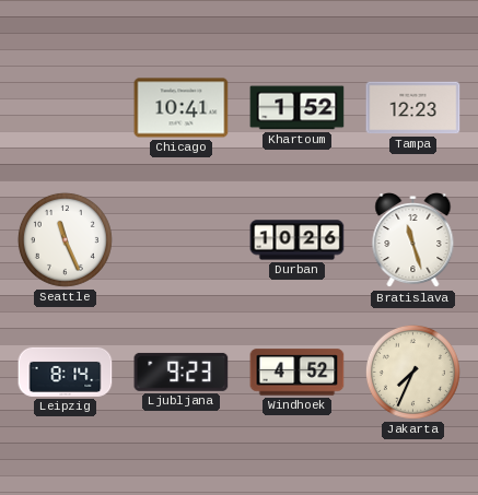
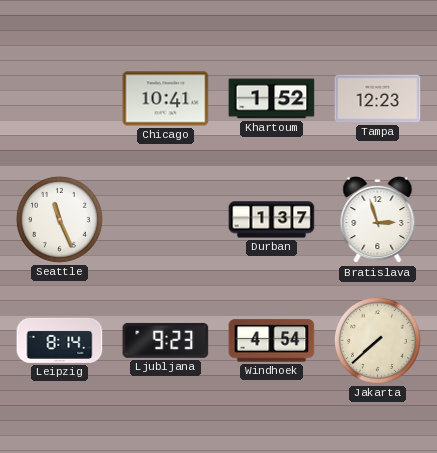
Durban: 10:26 -> 1:37 (272, 220)
Bratislava: 11:27 -> 2:57 (378, 220)
Windhoek: 4:52 -> 4:54 (272, 341)
Jakarta: 7:34 -> 7:38 (377, 340)
